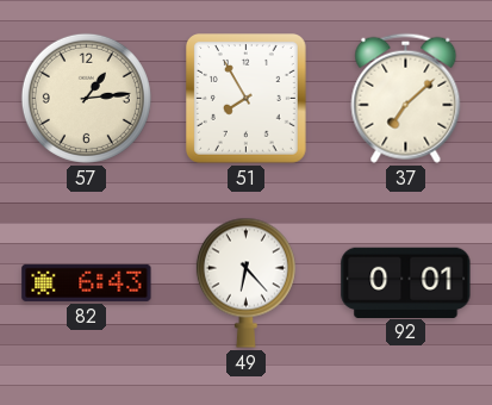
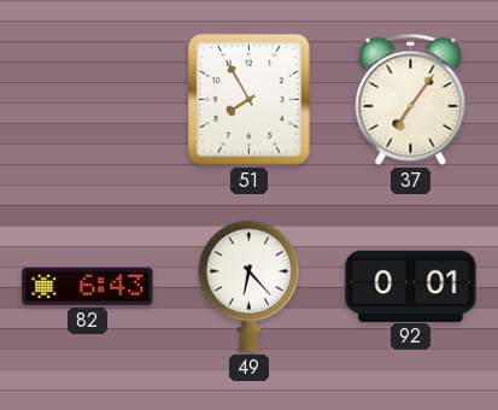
57: 1:14 -> none (86, 98)
37: 7:08 -> 7:06 (411, 99)
